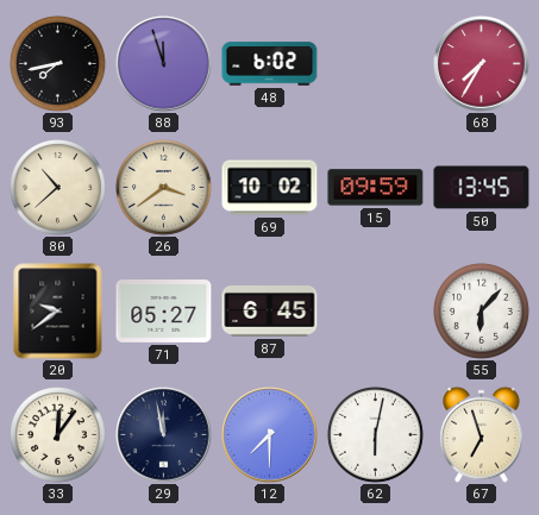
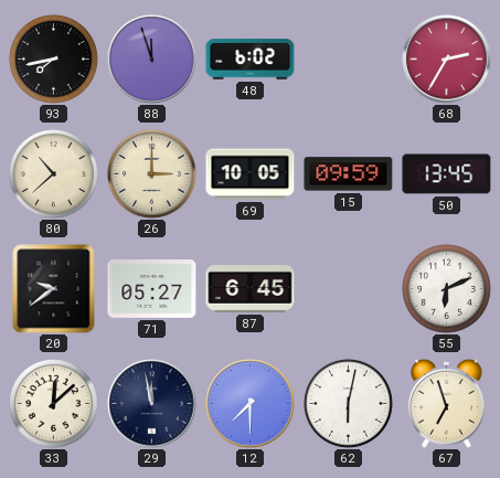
68: 7:35 -> 2:35 (447, 60)
26: 3:39 -> 3:00 (152, 174)
69: 10:02 -> 10:05 (251, 174)
55: 6:07 -> 6:11 (447, 289)
33: 12:06 -> 12:08 (54, 404)
